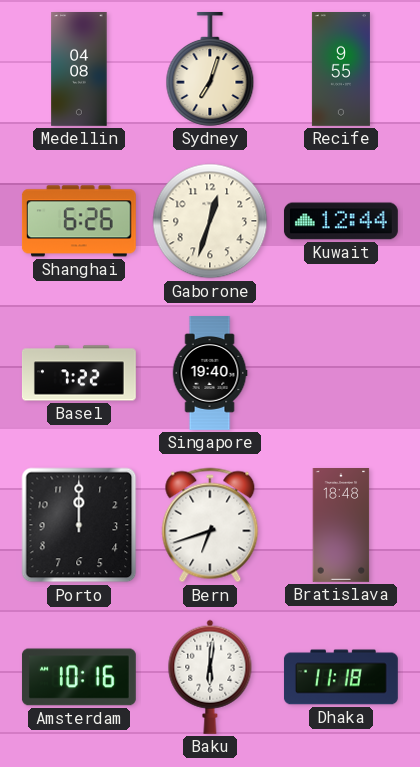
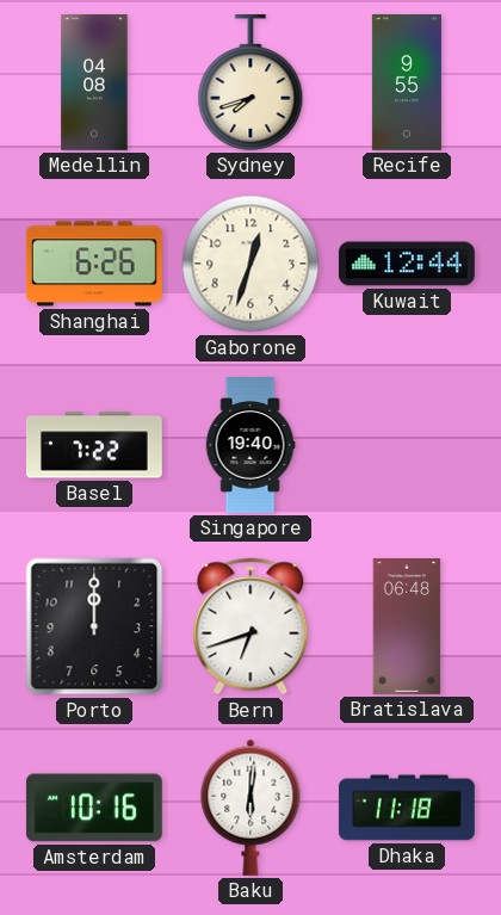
Sydney: 7:03 -> 7:42 (250, 82)
Bratislava: 18:48 -> 06:48 (407, 627)
